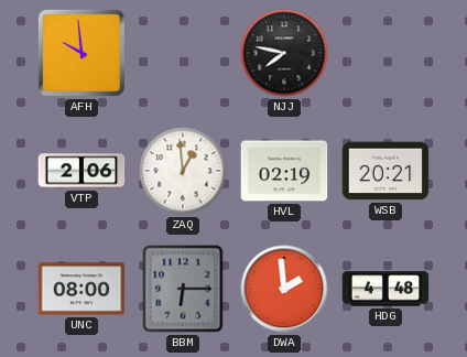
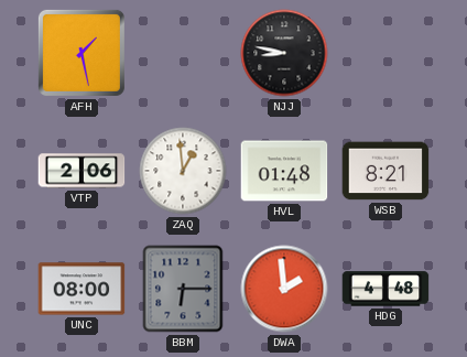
AFH: 9:59 -> 1:28 (82, 53)
NJJ: 7:47 -> 8:47 (284, 53)
HVL: 02:19 -> 01:48 (284, 171)
WSB: 20:21 -> 8:21 (385, 171)
